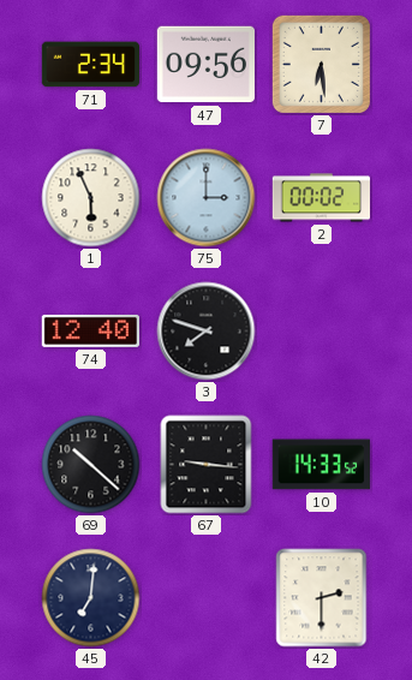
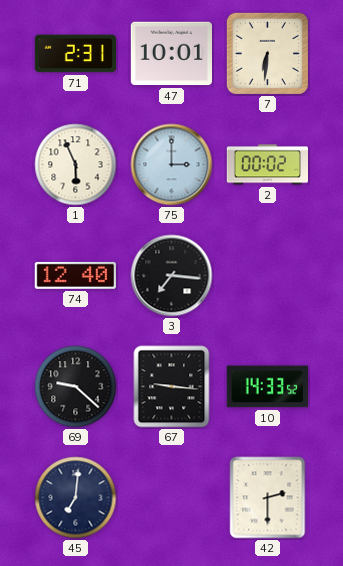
71: 2:34 -> 2:31 (75, 54)
47: 09:56 -> 10:01 (171, 54)
7: 6:29 -> 6:31 (267, 53)
3: 7:48 -> 7:16 (172, 276)
69: 10:22 -> 9:22 (76, 387)
